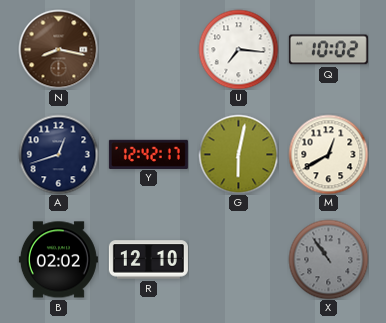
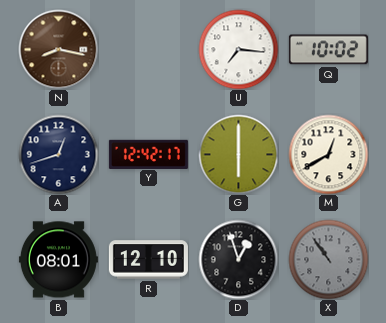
G: 6:02 -> 6:00 (238, 154)
B: 02:02 -> 08:01 (58, 260)
D: none -> 12:57 (238, 259)
